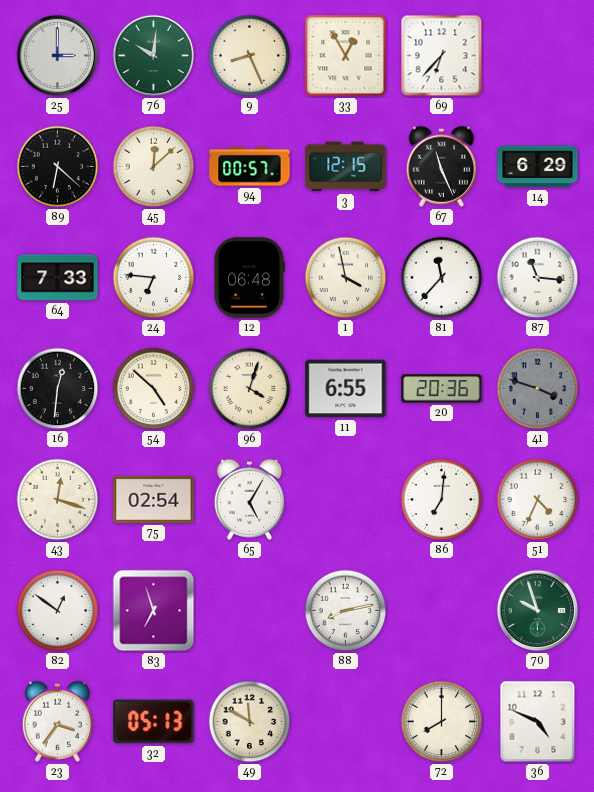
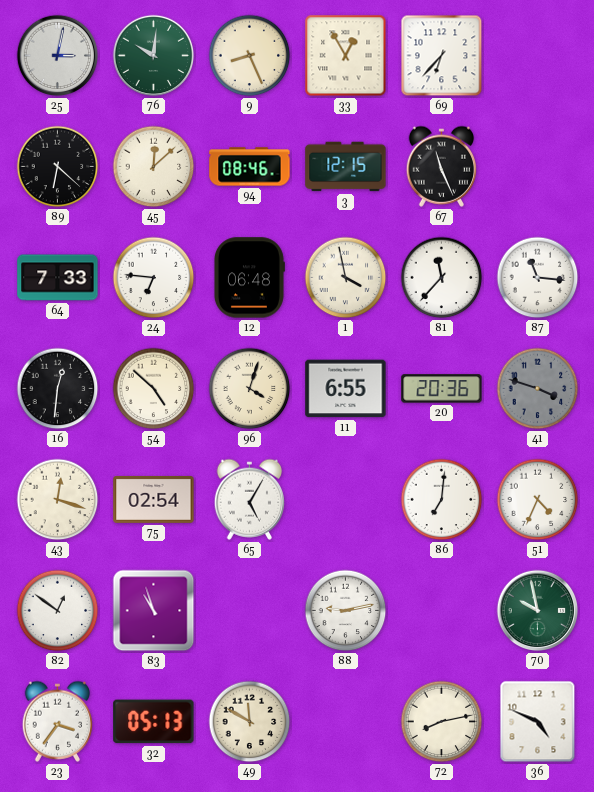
25: 3:00 -> 3:02 (58, 56)
94: 00:57 -> 08:46 (250, 167)
14: 6:29 -> none (538, 167)
83: 6:57 -> 10:57 (154, 611)
88: 8:13 -> 9:13 (346, 611)
70: 9:57 -> 9:58 (538, 611)
72: 8:00 -> 8:13 (442, 722)
